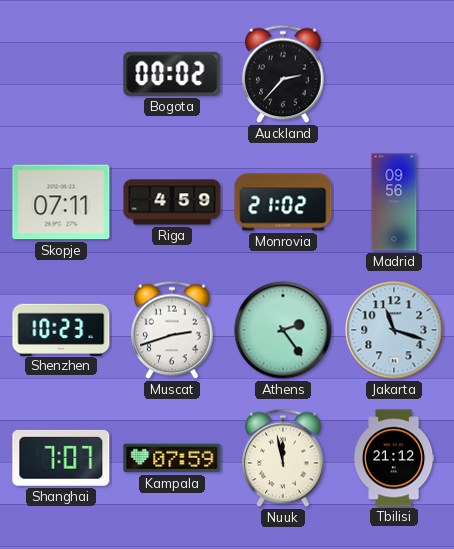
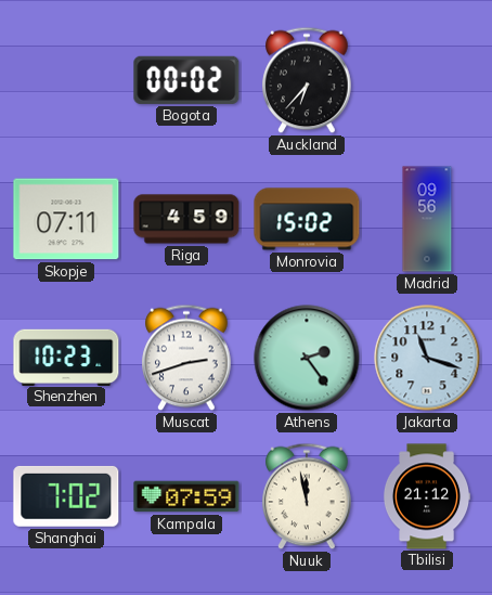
Auckland: 2:37 -> 6:37 (307, 80)
Monrovia: 21:02 -> 15:02 (307, 219)
Shanghai: 7:07 -> 7:02 (66, 496)
